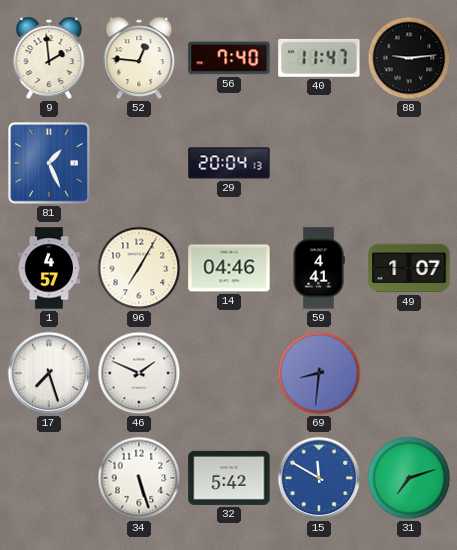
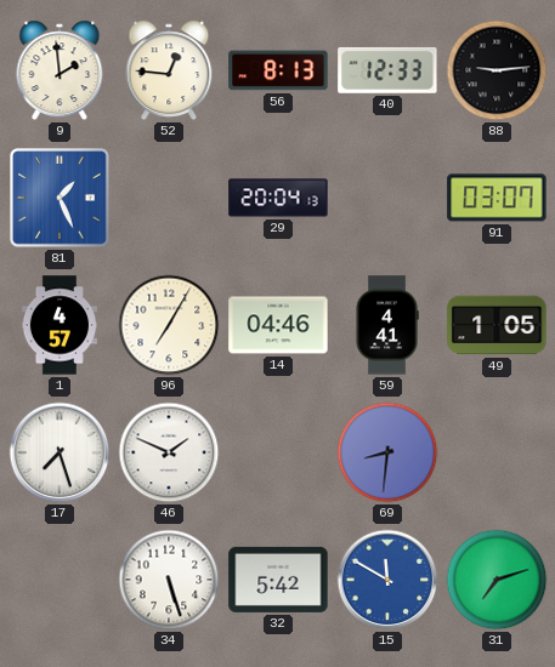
56: 7:40 -> 8:13 (278, 70)
40: 11:47 -> 12:33 (387, 70)
91: none -> 03:07 (497, 198)
49: 1:07 -> 1:05 (497, 325)
